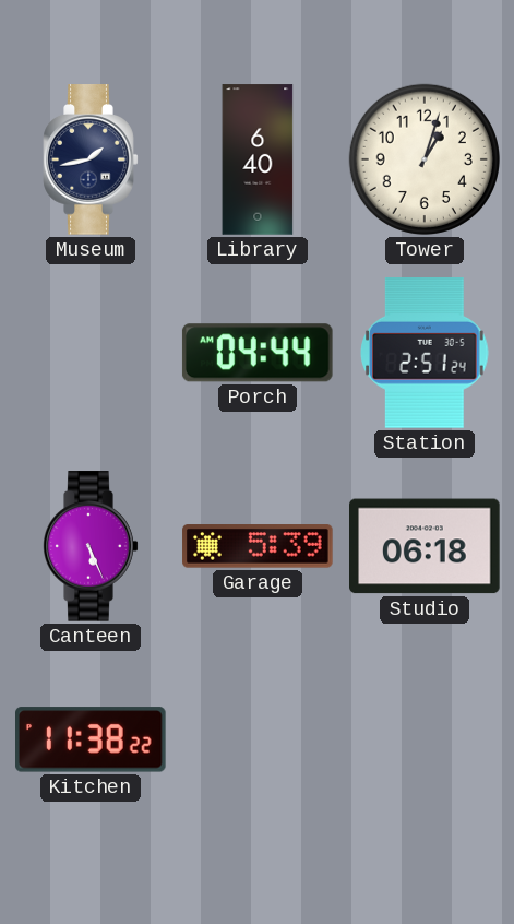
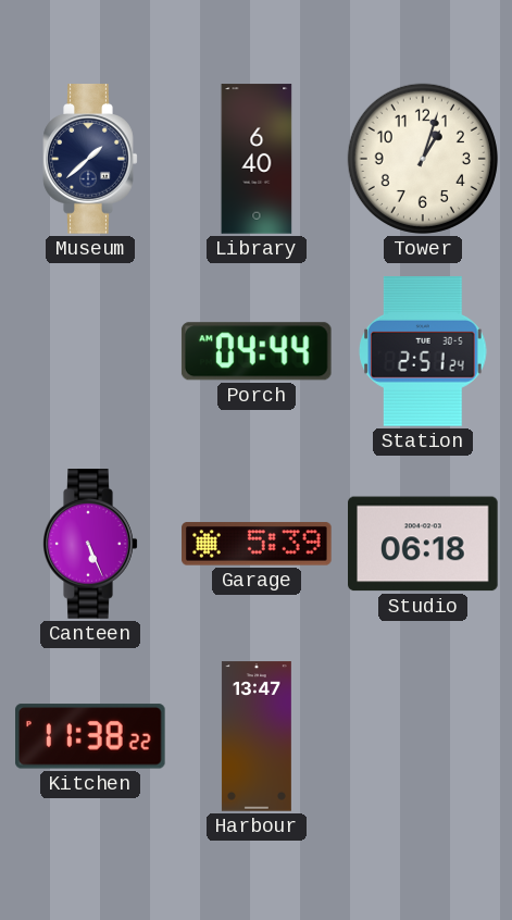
Museum: 1:43 -> 1:38 (90, 159)
Harbour: none -> 13:47 (257, 736)
